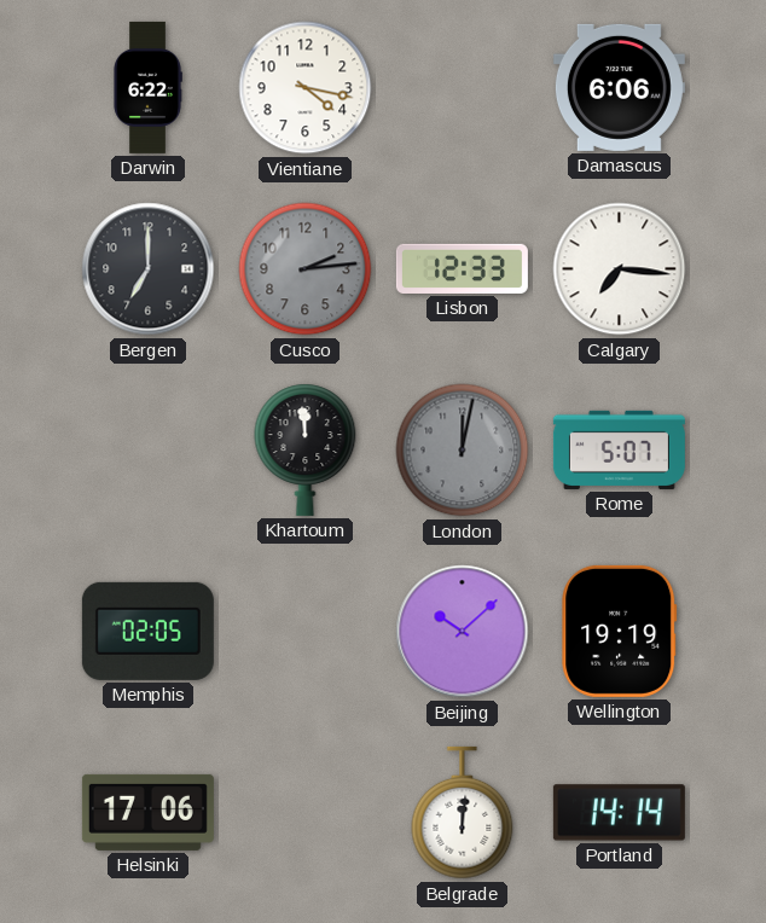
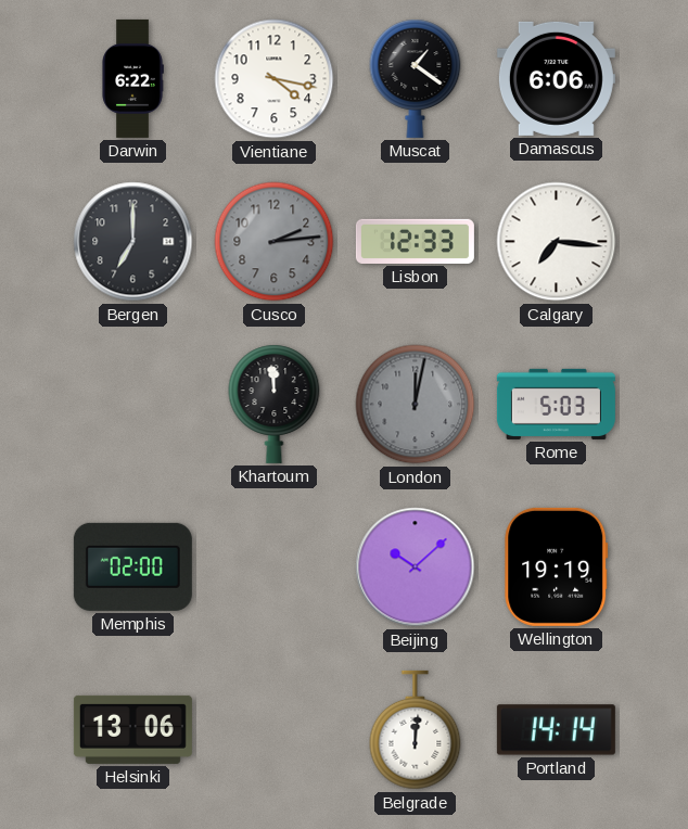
Muscat: none -> 1:21 (416, 78)
Rome: 5:07 -> 5:03 (556, 404)
Memphis: 02:05 -> 02:00 (132, 566)
Helsinki: 17:06 -> 13:06 (132, 729)
